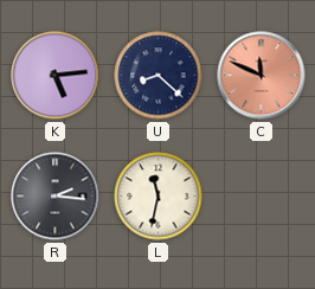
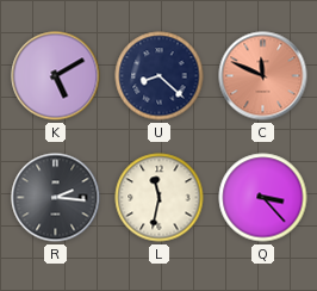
K: 5:14 -> 5:10 (56, 76)
Q: none -> 3:23 (263, 198)
